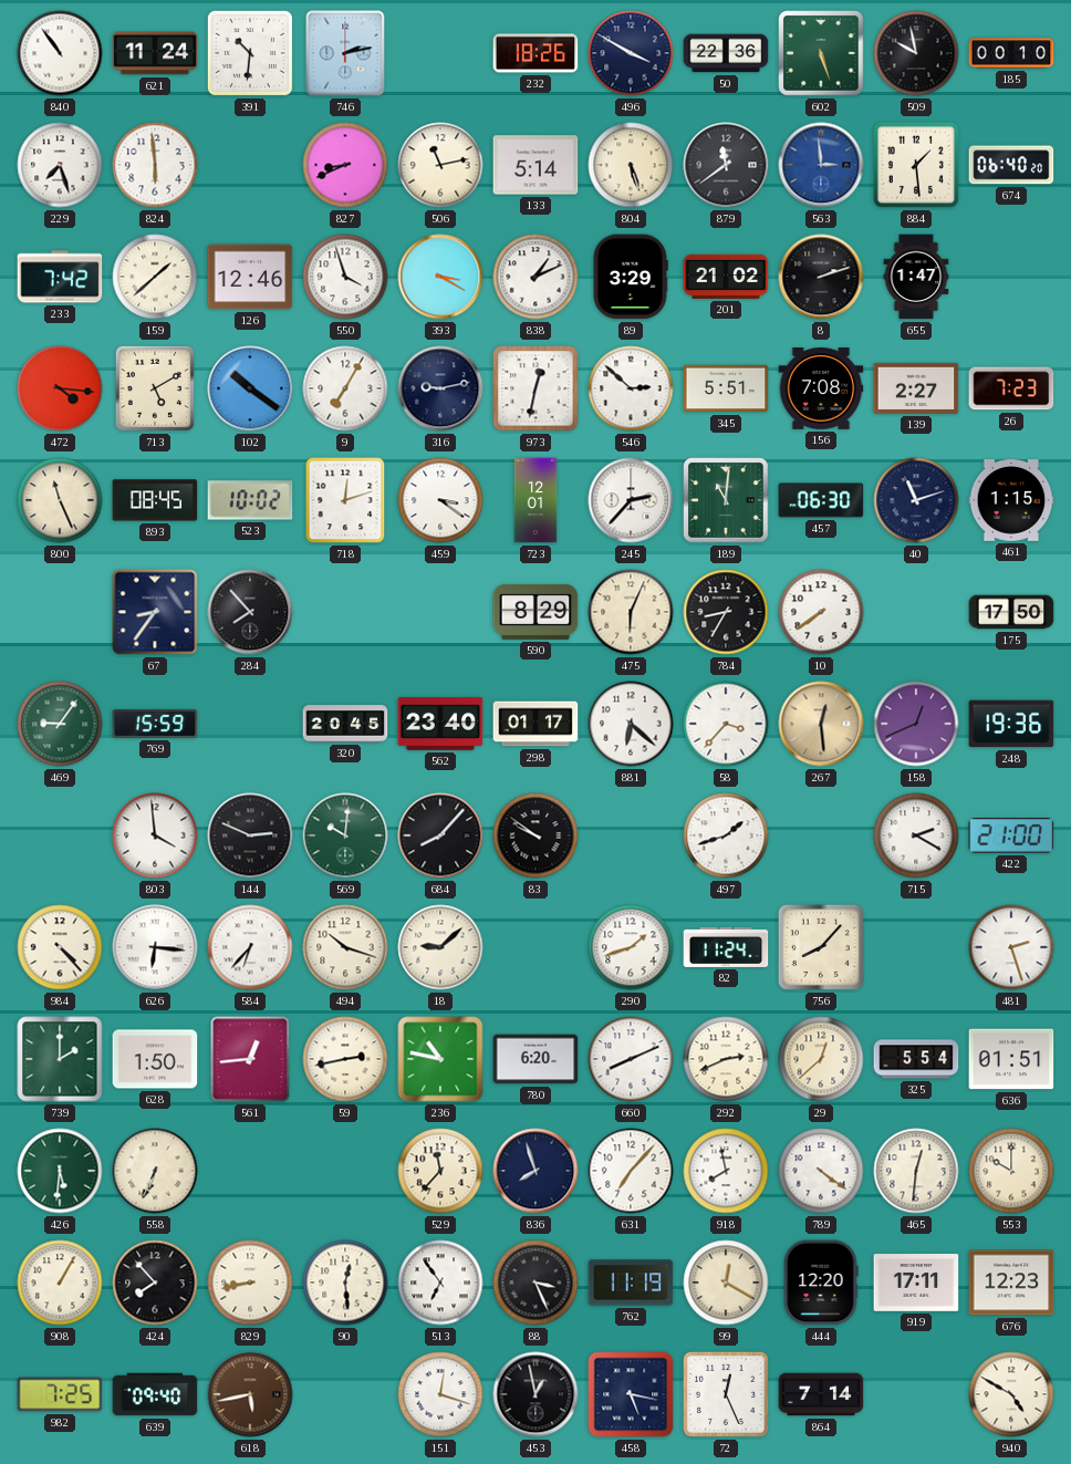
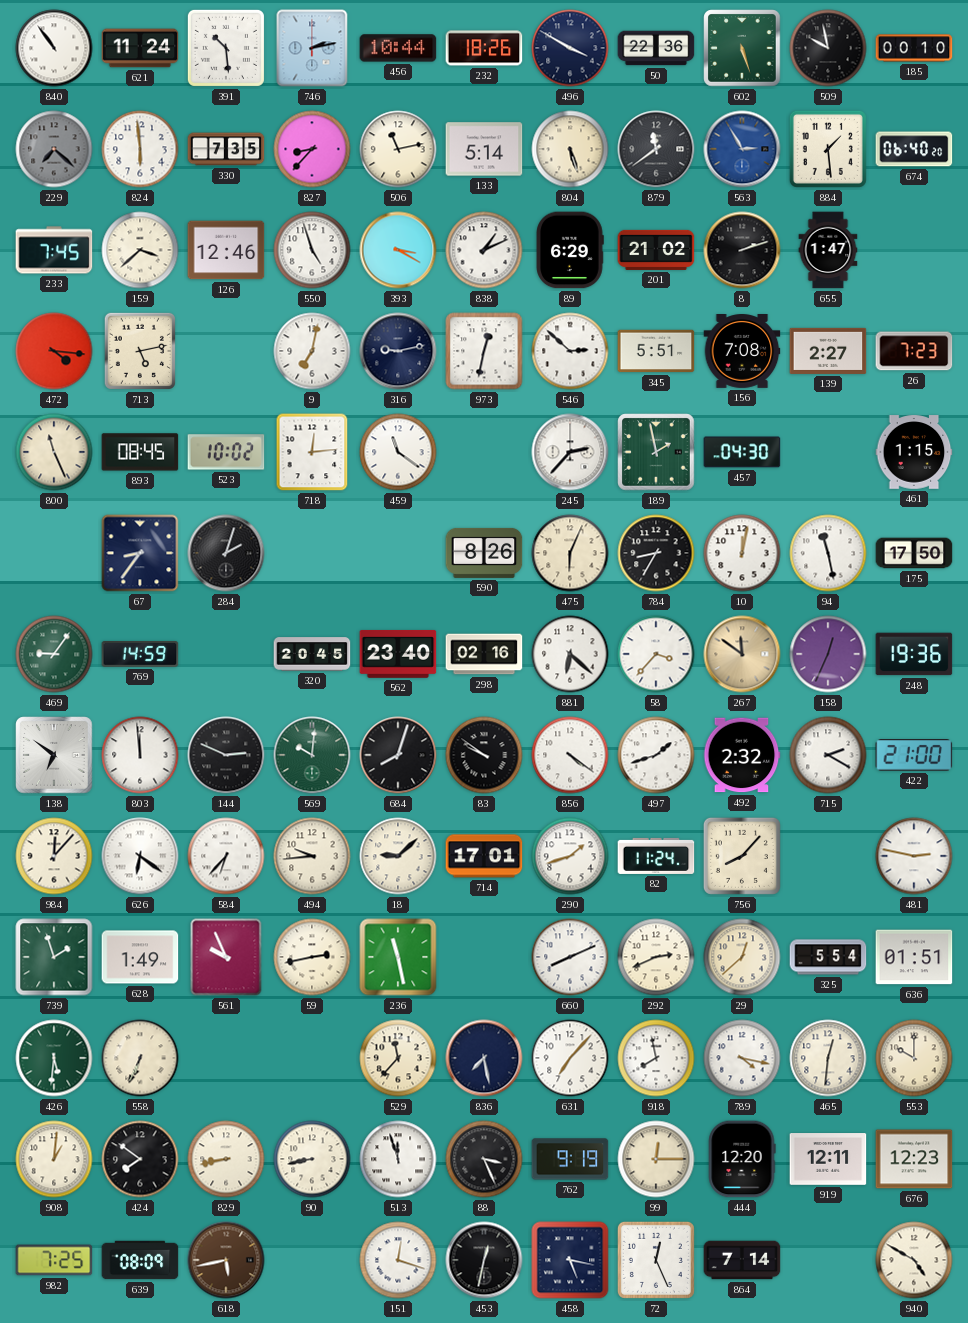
391: 10:31 -> 10:29 (226, 48)
456: none -> 10:44 (398, 48)
229: 7:27 -> 7:22 (54, 149)
229 dial: white -> grey (54, 149)
330: none -> 7:35 (226, 149)
827: 8:41 -> 8:37 (312, 149)
563: 2:59 -> 2:55 (742, 149)
233: 7:42 -> 7:45 (54, 250)
159: 1:38 -> 3:38 (140, 250)
550: 3:57 -> 4:57 (312, 250)
89: 3:29 -> 6:29 (570, 250)
713: 5:10 -> 5:13 (140, 351)
102: 10:21 -> none (250, 388)
9: 7:05 -> 7:02 (312, 351)
718: 12:12 -> 12:14 (312, 452)
459: 3:21 -> 11:21 (398, 452)
723: 12:01 -> none (535, 500)
189: 11:01 -> 1:58 (656, 452)
457: 06:30 -> 04:30 (742, 452)
40: 11:12 -> none (916, 500)
284: 7:53 -> 2:03 (226, 553)
590: 8:29 -> 8:26 (484, 553)
10: 7:39 -> 12:02 (742, 553)
94: none -> 11:28 (828, 553)
769: 15:59 -> 14:59 (140, 654)
298: 01:17 -> 02:16 (484, 654)
267: 12:29 -> 11:51 (742, 654)
158: 12:41 -> 12:34 (828, 654)
138: none -> 6:51 (54, 755)
803: 3:59 -> 11:59 (140, 755)
684: 8:07 -> 8:03 (398, 755)
856: none -> 4:21 (570, 755)
492: none -> 2:32 (742, 755)
984: 4:23 -> 12:07 (54, 856)
626: 6:16 -> 6:21 (140, 856)
494: 10:18 -> 9:44 (312, 856)
714: none -> 17:01 (484, 856)
481: 2:27 -> 2:47 (914, 856)
739: 2:00 -> 1:57 (54, 957)
628: 1:50 -> 1:49 (140, 957)
561: 12:44 -> 9:56 (226, 957)
236: 10:47 -> 11:28 (398, 957)
780: 6:20 -> none (535, 1059)
836: 7:57 -> 7:28 (484, 1058)
789: 4:21 -> 4:17 (742, 1058)
908: 1:05 -> 1:01 (54, 1159)
424: 7:53 -> 7:51 (140, 1159)
90: 12:29 -> 8:43 (312, 1159)
513: 6:54 -> 11:57 (398, 1159)
762: 11:19 -> 9:19 (570, 1159)
99: 12:20 -> 12:15 (656, 1159)
919: 17:11 -> 12:11 (828, 1159)
639: 09:40 -> 08:09 (140, 1260)
453: 12:58 -> 12:32 (484, 1260)
